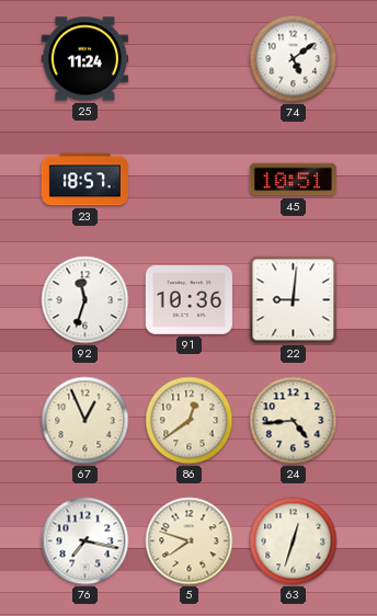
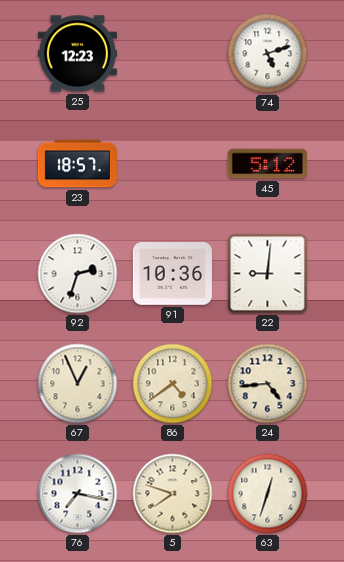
25: 11:24 -> 12:23 (77, 54)
74: 5:09 -> 5:12 (268, 54)
45: 10:51 -> 5:12 (267, 164)
92: 11:33 -> 2:33 (78, 274)
86: 12:39 -> 4:39 (173, 384)
